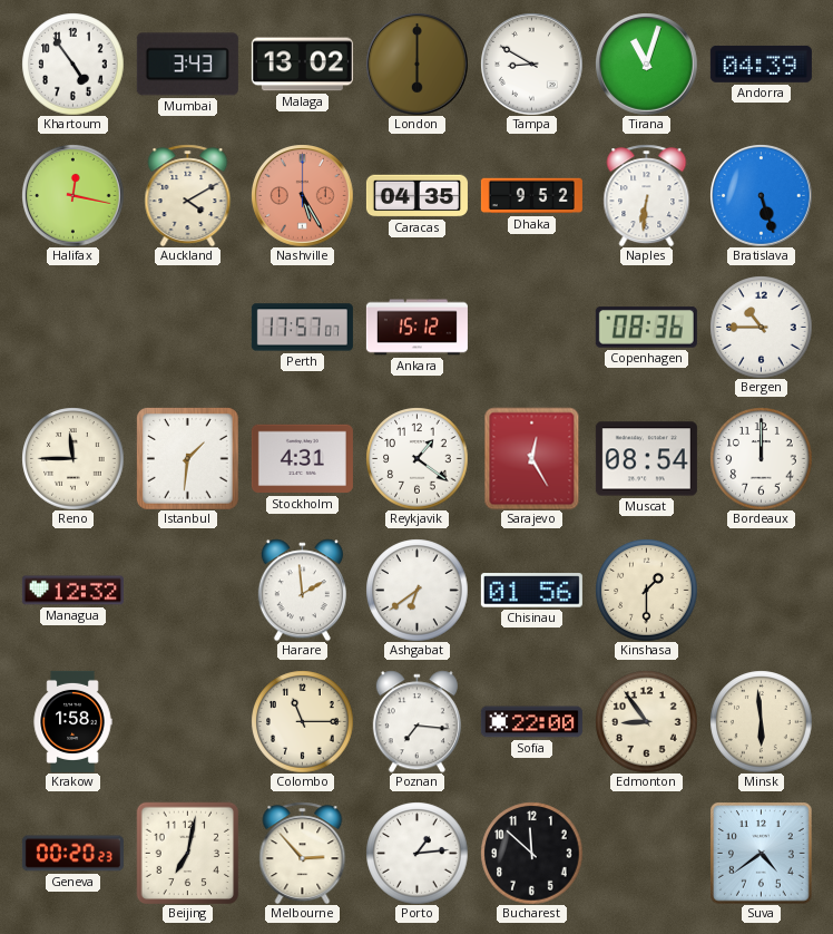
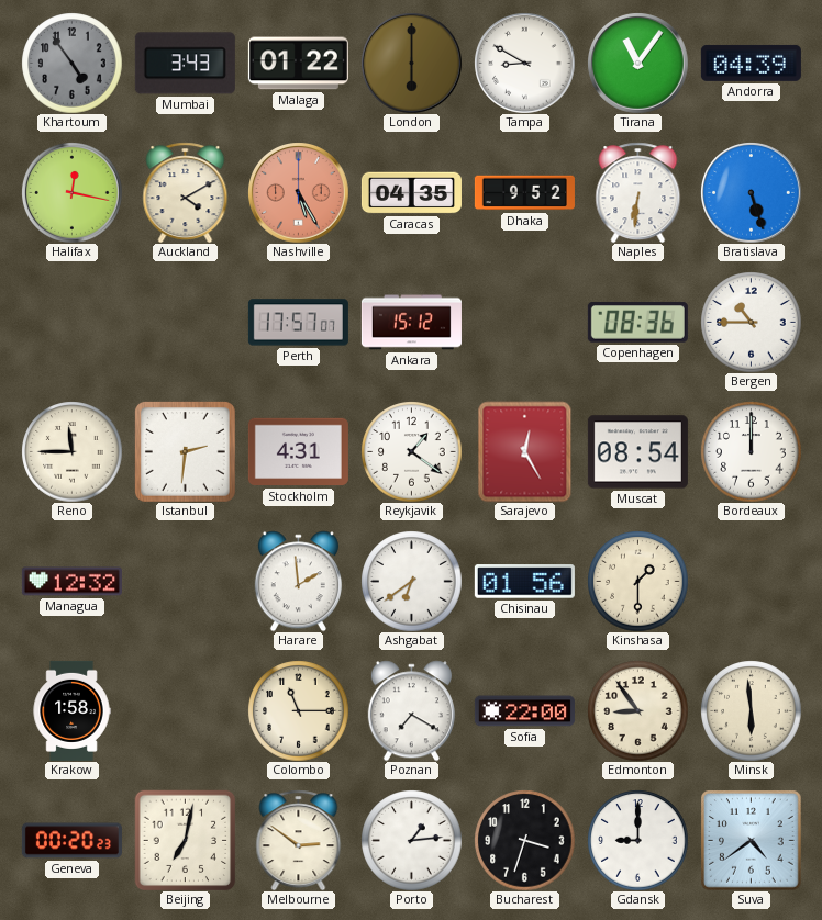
Khartoum dial: white -> grey (71, 63)
Malaga: 13:02 -> 01:22 (298, 64)
Tirana: 11:03 -> 11:06 (637, 63)
Istanbul: 1:31 -> 2:31 (185, 451)
Poznan: 7:16 -> 7:20 (411, 710)
Melbourne: 2:53 -> 2:51 (299, 840)
Bucharest: 11:52 -> 3:33 (524, 840)
Gdansk: none -> 9:00 (637, 840)
